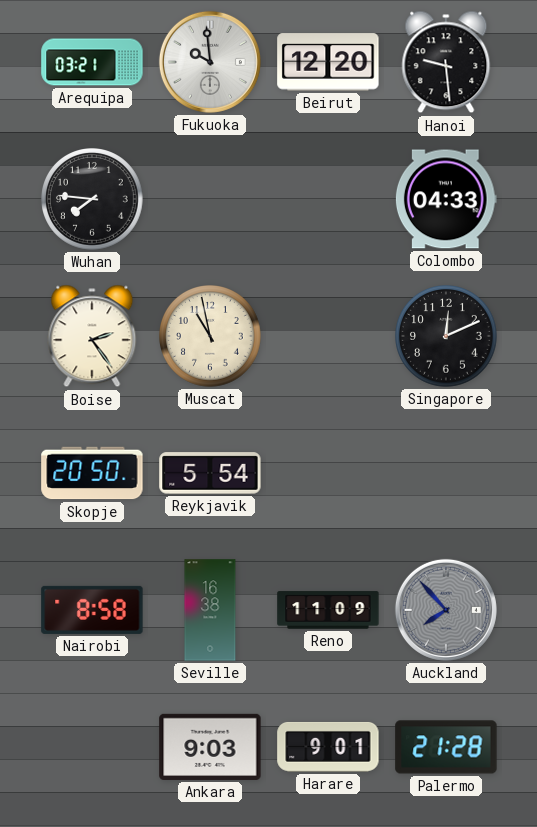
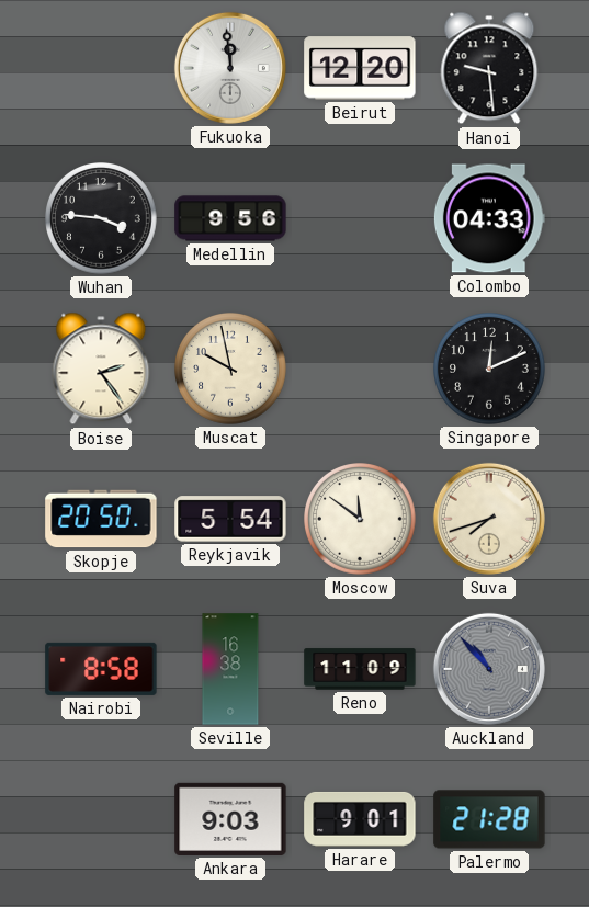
Arequipa: 03:21 -> none (92, 62)
Fukuoka: 9:59 -> 11:59 (230, 68)
Wuhan: 7:46 -> 3:46 (102, 219)
Medellin: none -> 9:56 (230, 218)
Muscat: 10:58 -> 9:58 (231, 370)
Moscow: none -> 11:51 (361, 520)
Suva: none -> 7:42 (489, 519)
Auckland: 7:53 -> 10:53 (489, 669)
